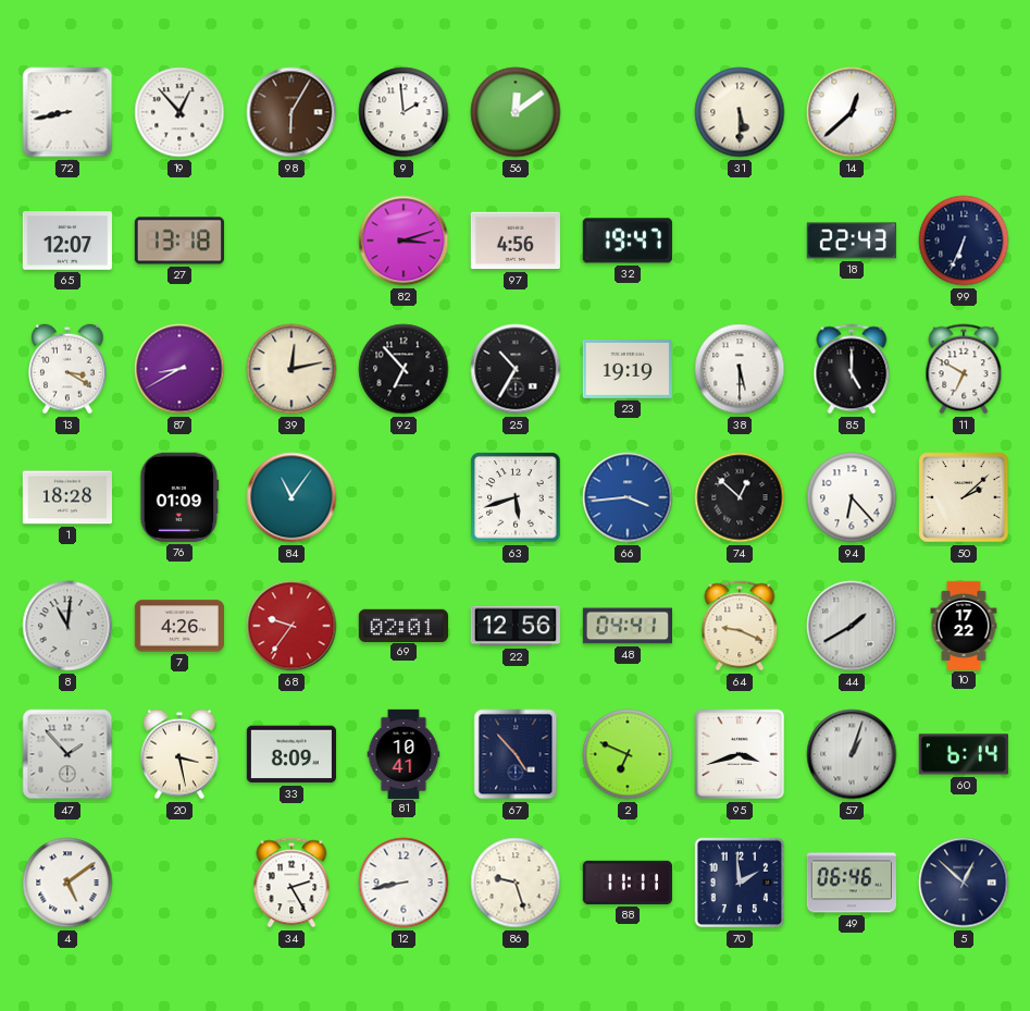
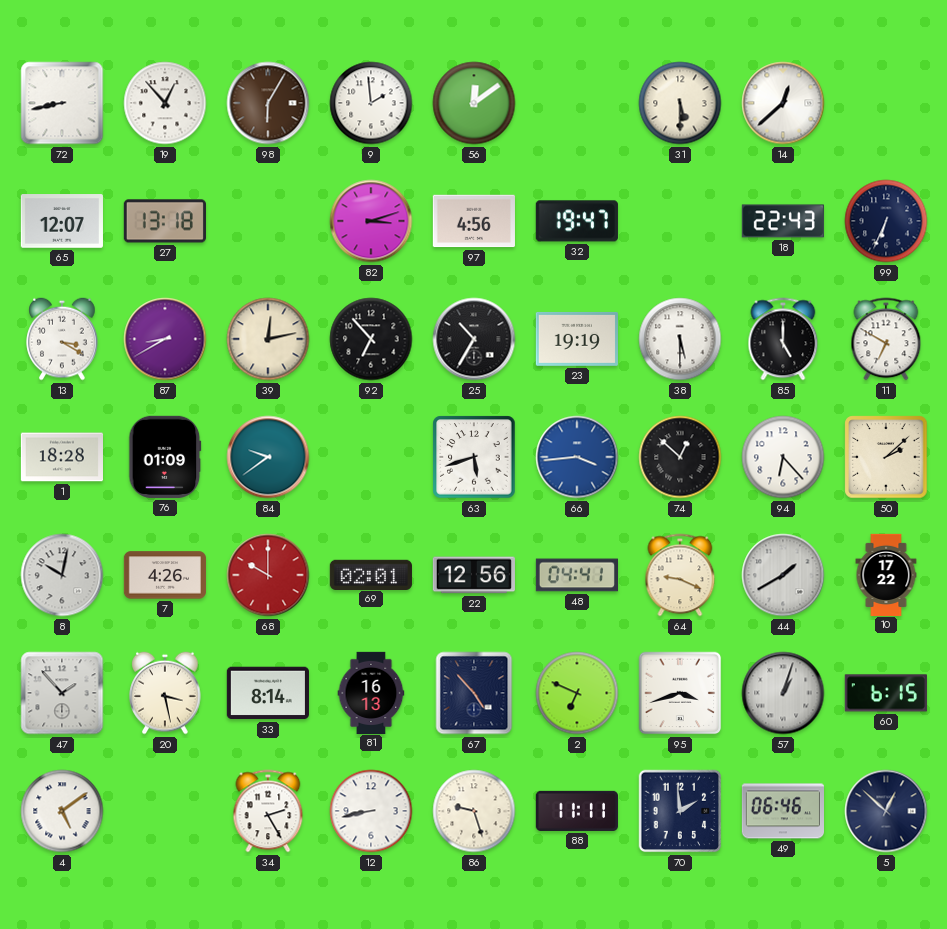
84: 11:06 -> 9:39 (268, 457)
8: 11:01 -> 10:02 (62, 575)
68: 9:36 -> 10:00 (268, 575)
33: 8:09 -> 8:14 (268, 693)
81: 10:41 -> 16:13 (371, 692)
60: 6:14 -> 6:15 (886, 693)
